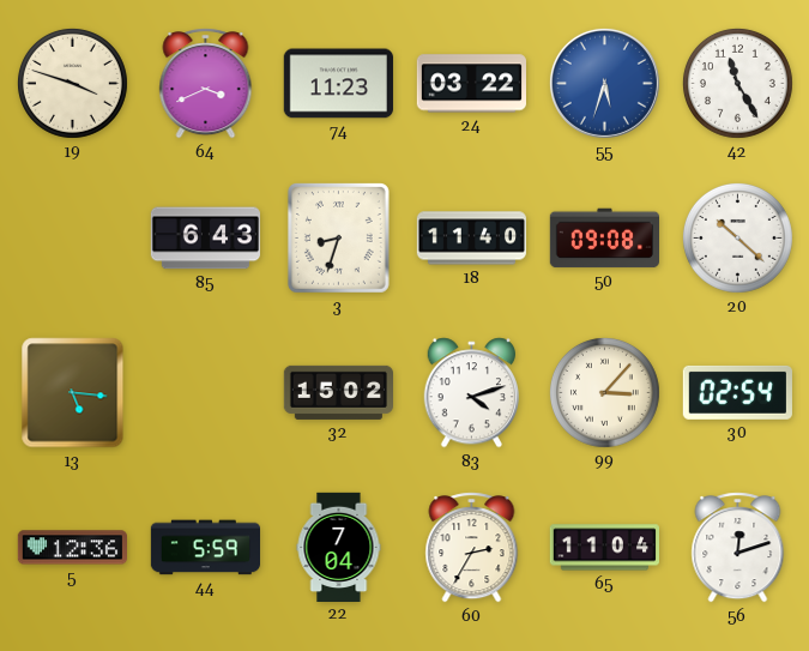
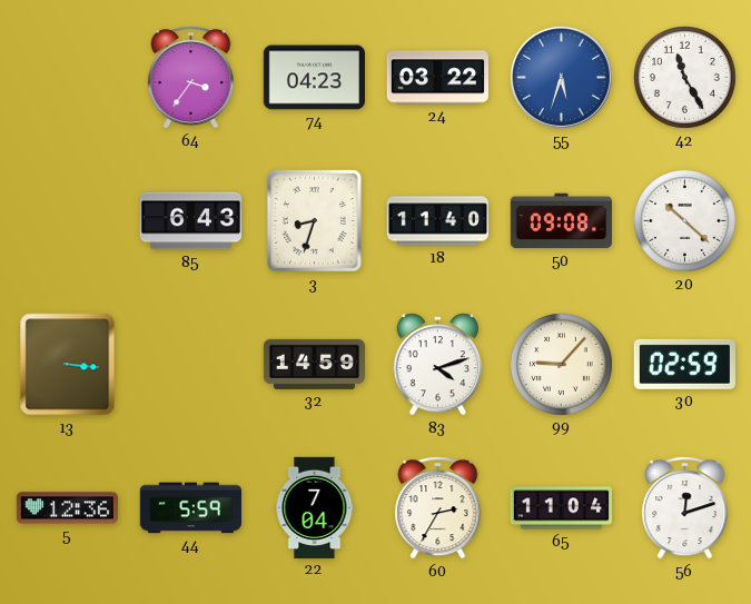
19: 3:48 -> none (72, 83)
64: 3:41 -> 3:36 (191, 78)
74: 11:23 -> 04:23 (314, 78)
13: 5:16 -> 3:16 (68, 365)
32: 15:02 -> 14:59 (314, 364)
99: 3:07 -> 9:07 (561, 364)
30: 02:54 -> 02:59 (684, 364)
